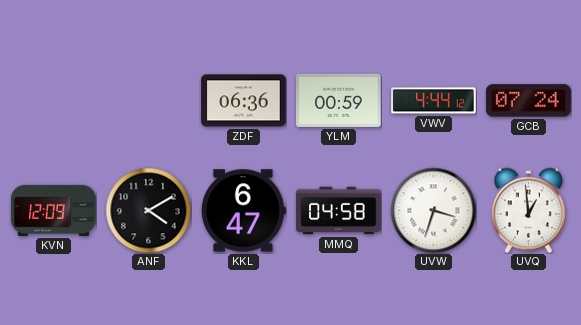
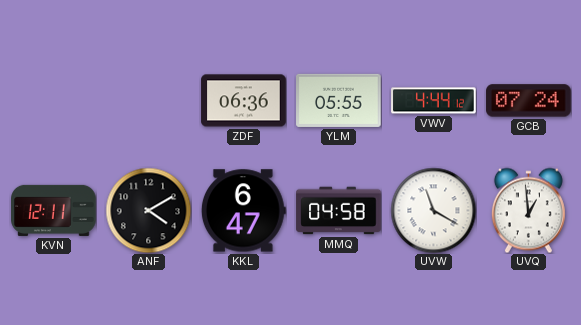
YLM: 00:59 -> 05:55 (339, 100)
KVN: 12:09 -> 12:11 (54, 210)
UVW: 3:33 -> 11:20 (433, 210)
